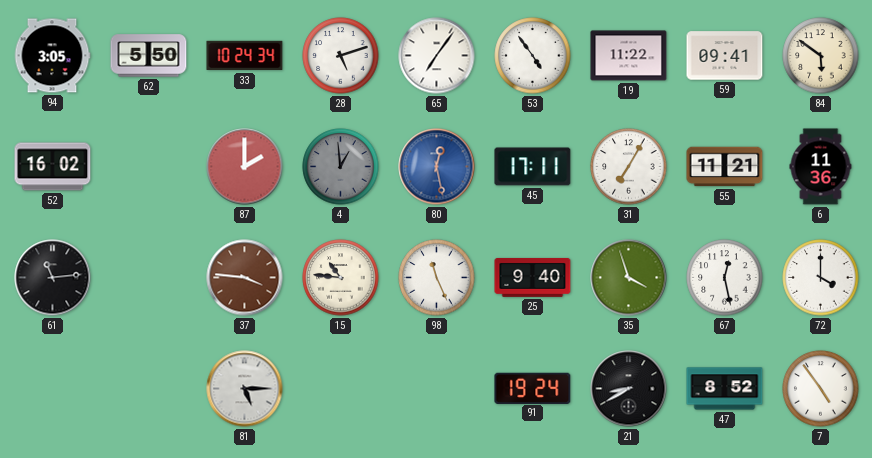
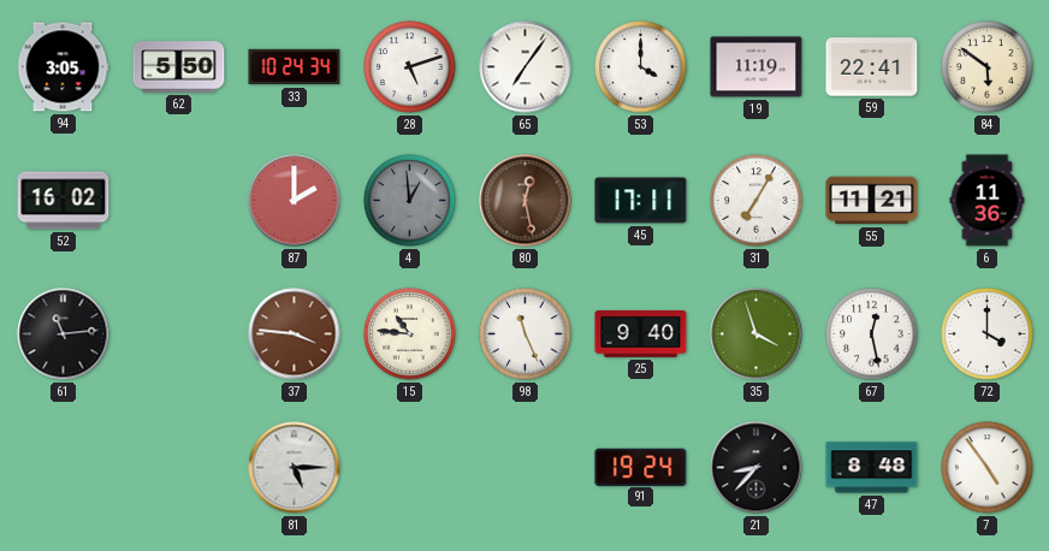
53: 4:54 -> 4:00 (641, 67)
19: 11:22 -> 11:19 (757, 67)
59: 09:41 -> 22:41 (872, 67)
80 dial: blue -> brown (526, 201)
21: 8:40 -> 8:37 (757, 468)
47: 8:52 -> 8:48 (872, 468)
